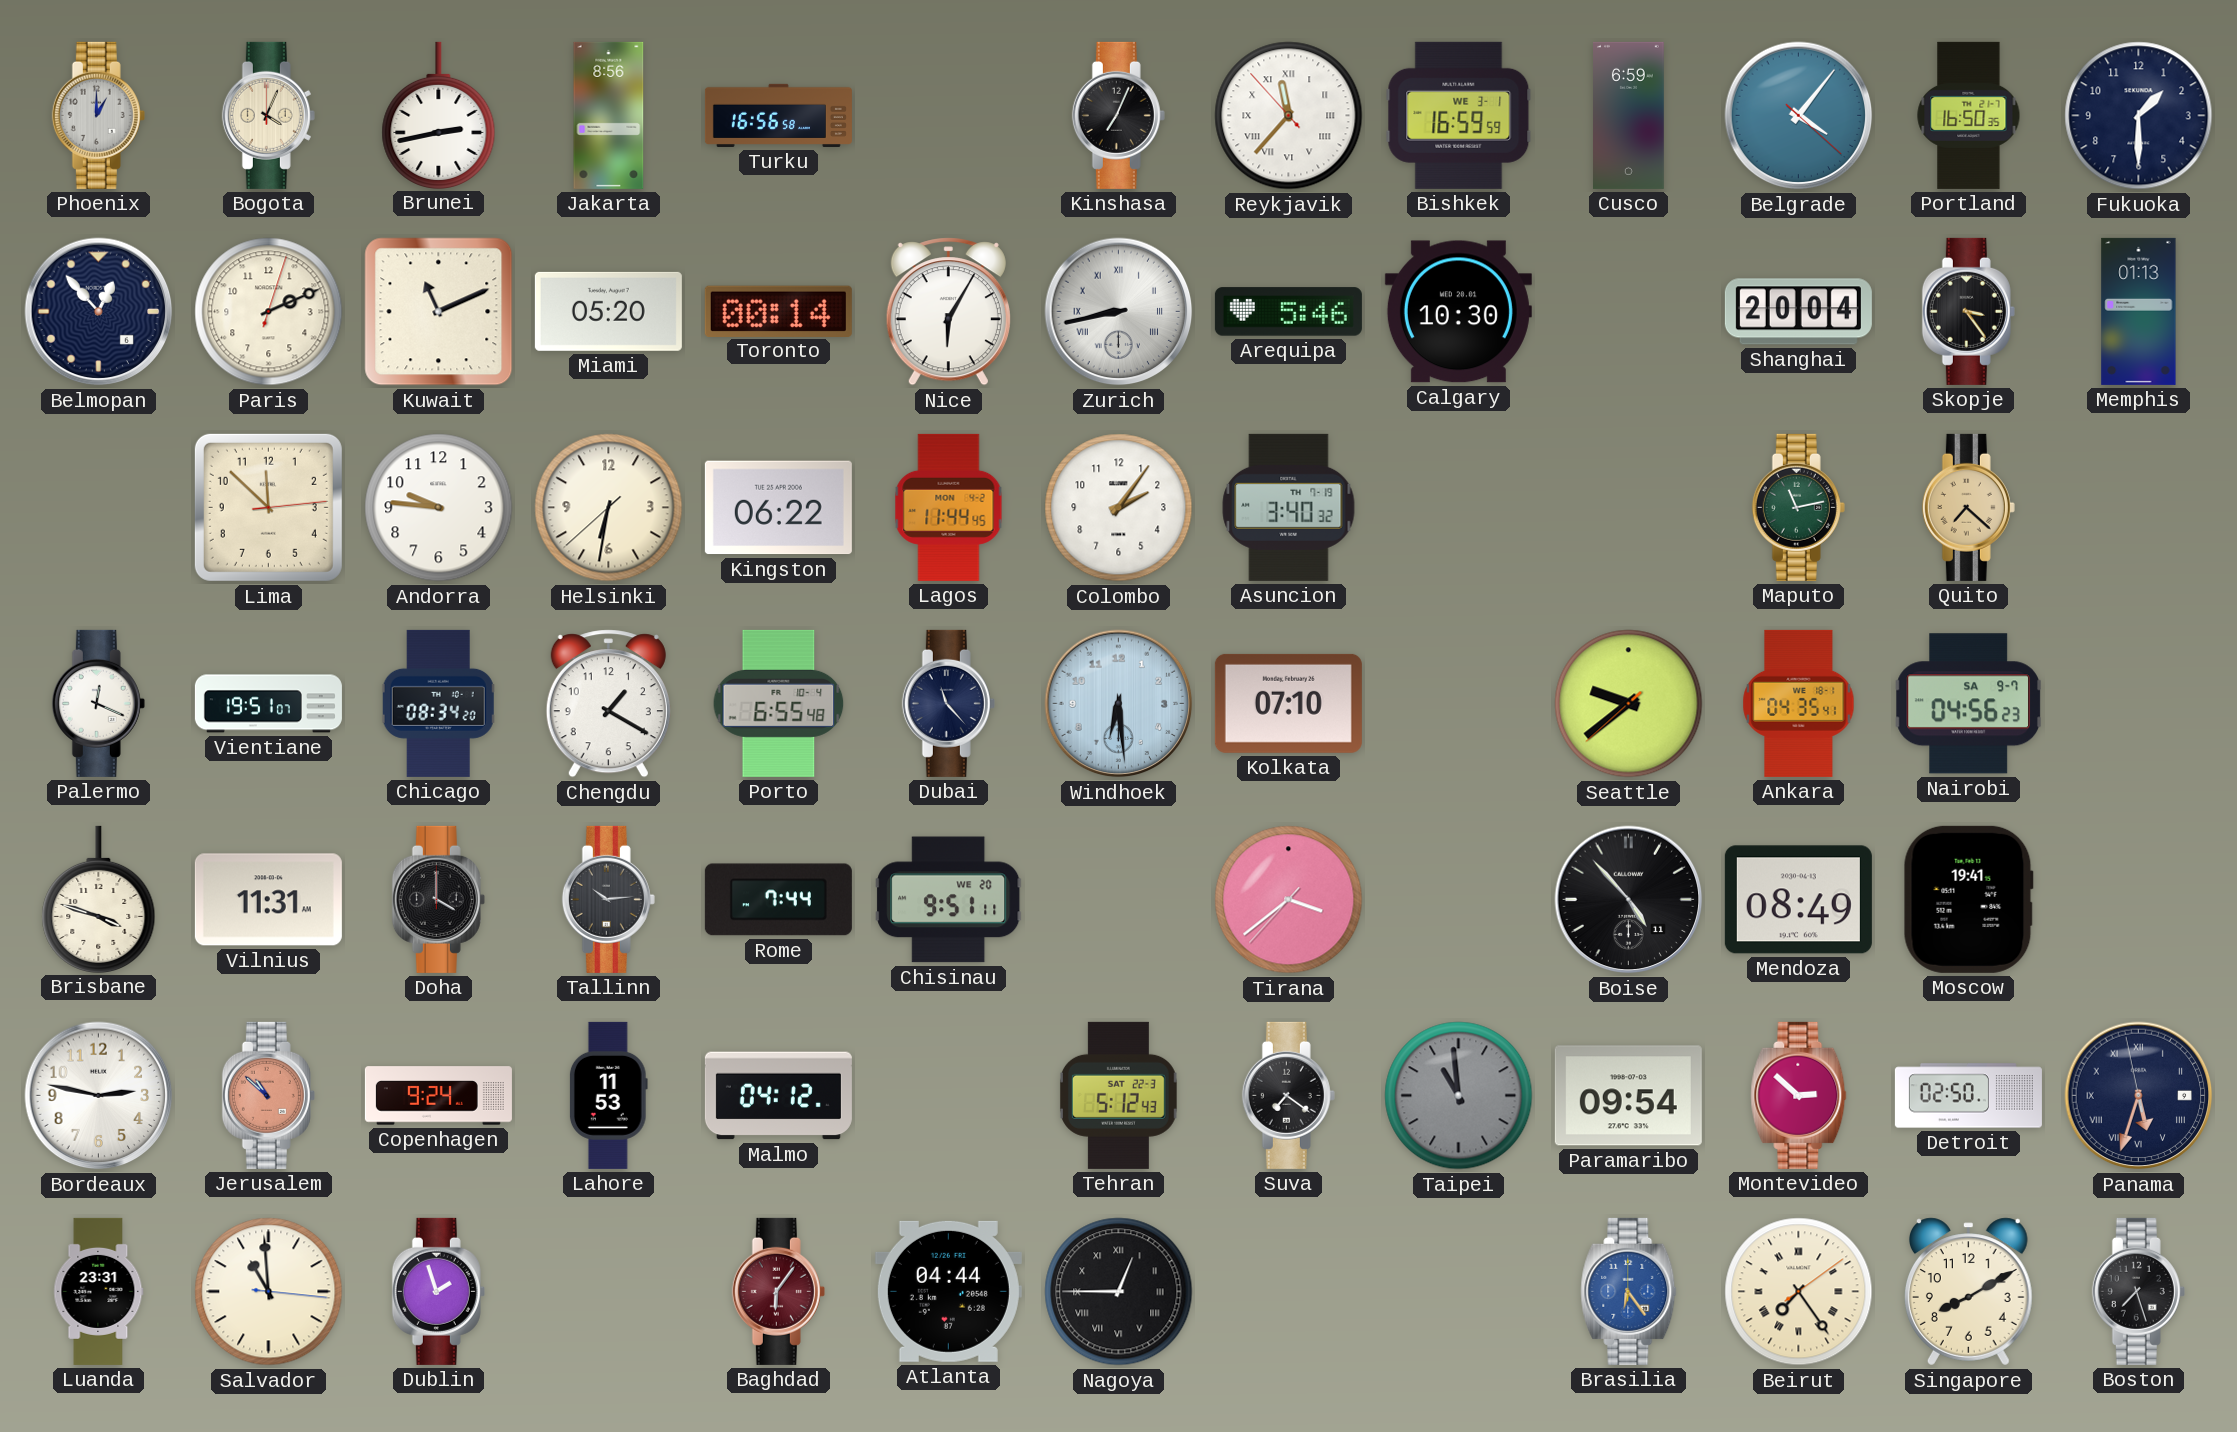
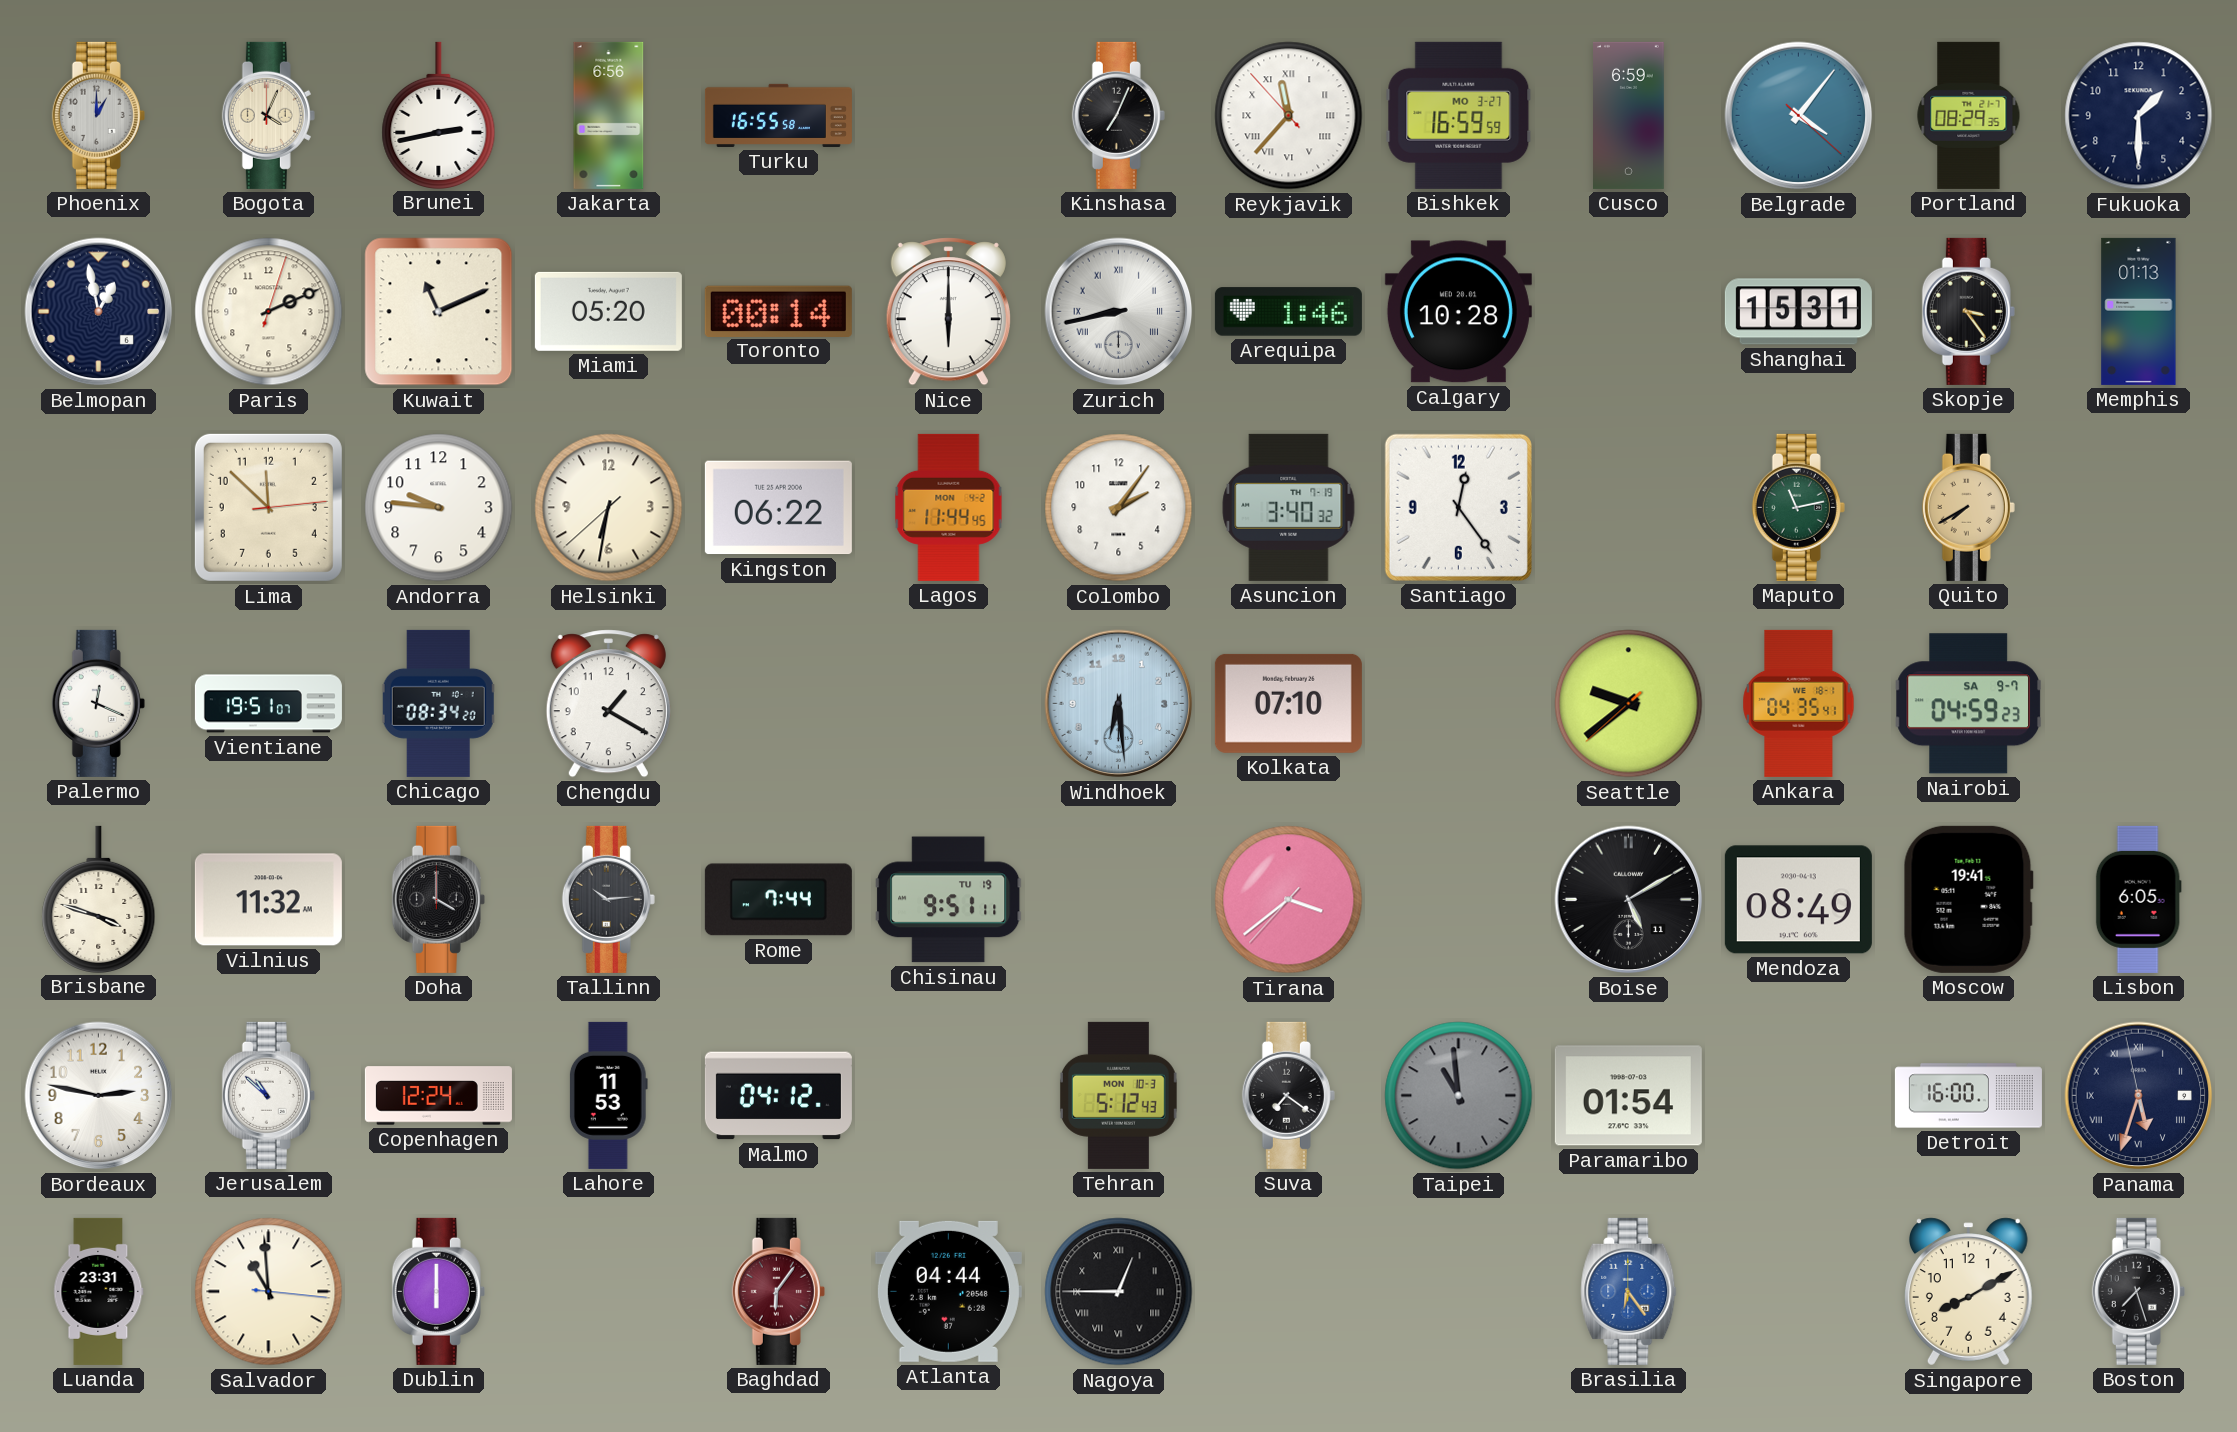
Jakarta: 8:56 -> 6:56 (609, 115)
Turku: 16:56 -> 16:55 (778, 115)
Bishkek date: WE 3-1 -> MO 3-27 (1459, 115)
Portland: 16:50 -> 08:29 (1969, 115)
Belmopan: 12:53 -> 12:58 (99, 312)
Nice: 6:05 -> 6:00 (948, 312)
Arequipa: 5:46 -> 1:46 (1288, 312)
Calgary: 10:30 -> 10:28 (1458, 312)
Shanghai: 20:04 -> 15:31 (1798, 312)
Santiago: none -> 12:24 (1458, 507)
Quito: 7:22 -> 7:40 (1968, 507)
Porto: 6:55 -> none (779, 703)
Dubai: 11:23 -> none (948, 703)
Nairobi: 04:56 -> 04:59 (1968, 704)
Vilnius: 11:31 -> 11:32 (268, 900)
Chisinau date: WE 20 -> TU 19 (949, 900)
Boise: 4:53 -> 5:10 (1629, 900)
Lisbon: none -> 6:05 (2138, 899)
Jerusalem dial: salmon -> white (268, 1095)
Copenhagen: 9:24 -> 12:24 (438, 1096)
Tehran date: SAT 22-3 -> MON 10-3 (1118, 1095)
Paramaribo: 09:54 -> 01:54 (1628, 1096)
Montevideo: 2:52 -> none (1799, 1095)
Detroit: 02:50 -> 16:00 (1968, 1096)
Dublin: 1:57 -> 6:00 (438, 1291)
Beirut: 7:24 -> none (1799, 1292)
